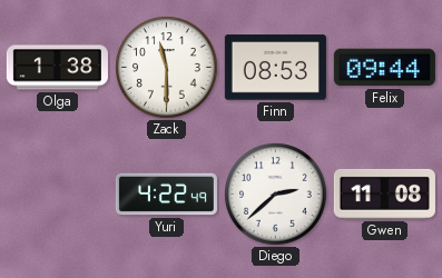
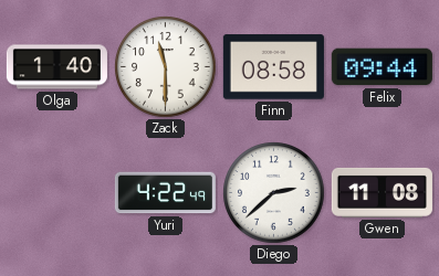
Olga: 1:38 -> 1:40 (56, 67)
Finn: 08:53 -> 08:58 (273, 67)
